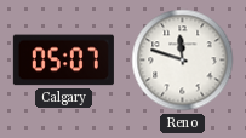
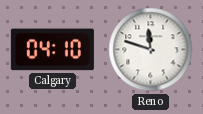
Calgary: 05:07 -> 04:10 (52, 50)
